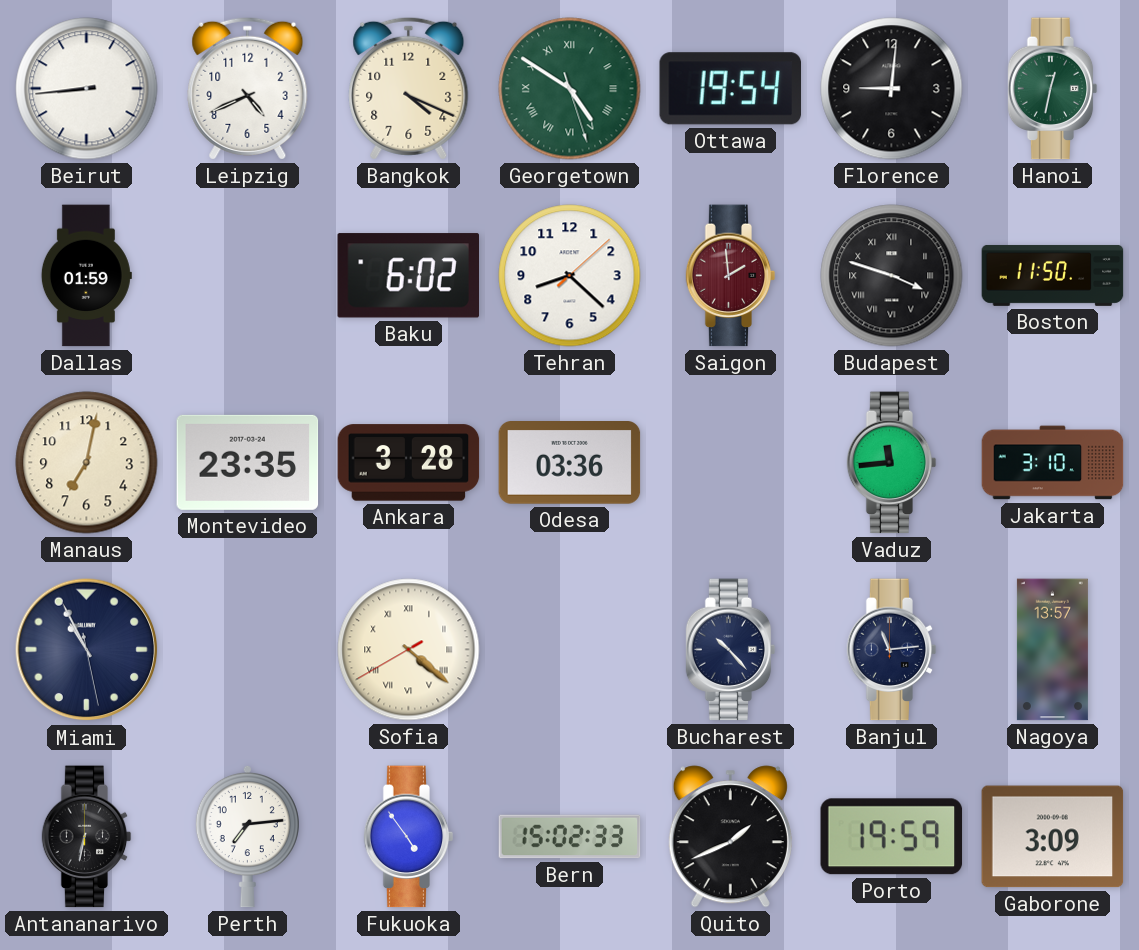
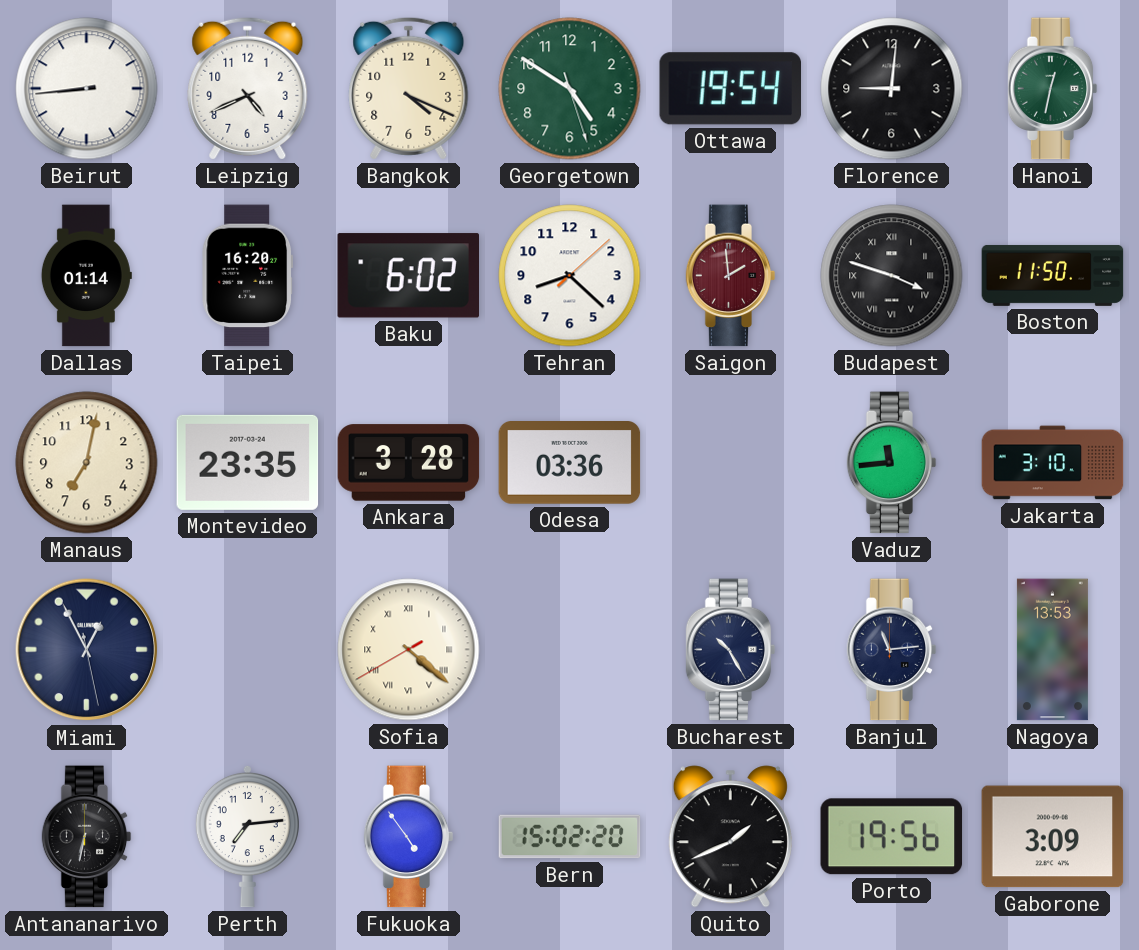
Georgetown numerals: Roman -> Arabic (570, 89)
Dallas: 01:59 -> 01:14 (86, 276)
Taipei: none -> 16:20 (248, 276)
Miami: 10:55 -> 12:55 (87, 650)
Bucharest: 10:23 -> 10:25 (731, 650)
Nagoya: 13:57 -> 13:53 (1052, 650)
Bern: 15:02:33 -> 15:02:20 (570, 837)
Porto: 19:59 -> 19:56 (892, 837)
